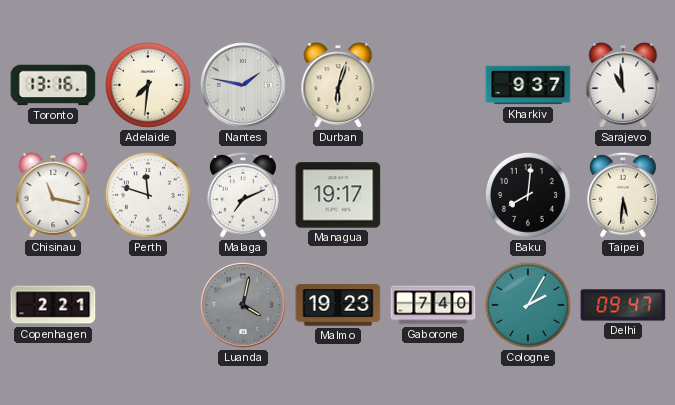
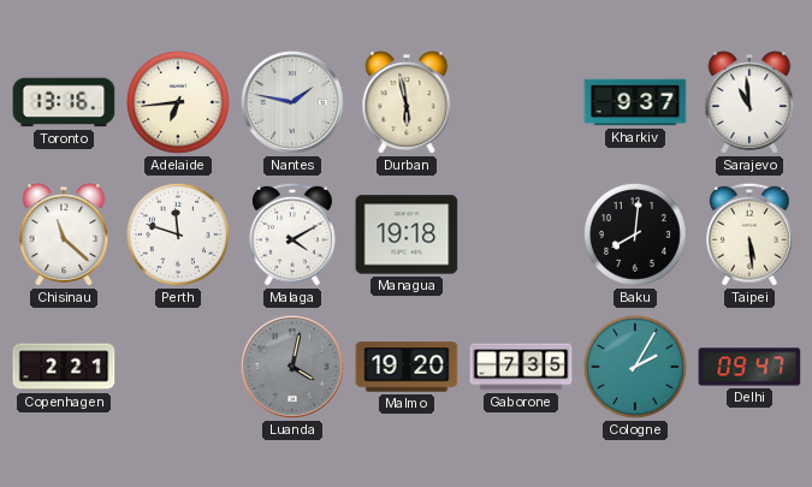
Adelaide: 7:31 -> 6:44 (178, 102)
Durban: 6:03 -> 5:58 (407, 102)
Chisinau: 11:17 -> 11:22 (64, 234)
Malaga: 7:11 -> 4:10 (292, 234)
Managua: 19:17 -> 19:18 (407, 234)
Taipei: 5:31 -> 5:29 (749, 234)
Malmo: 19:23 -> 19:20 (407, 367)
Gaborone: 7:40 -> 7:35 (521, 367)
